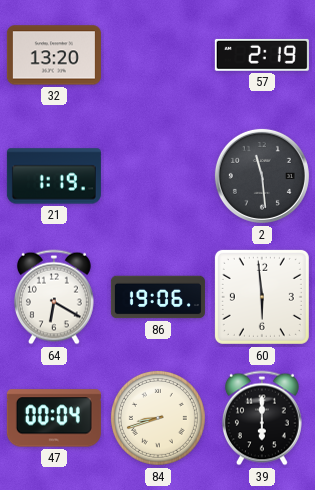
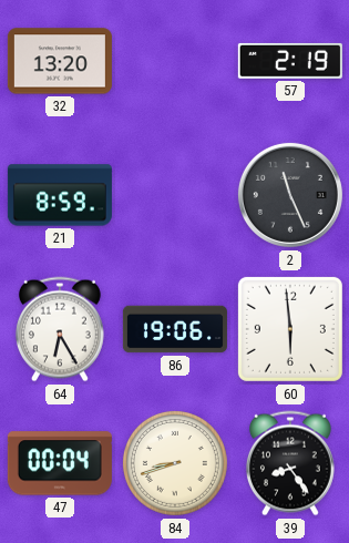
21: 1:19 -> 8:59 (60, 195)
2: 11:29 -> 11:26 (290, 195)
64: 6:20 -> 6:25 (60, 329)
39: 6:00 -> 8:24 (290, 463)
